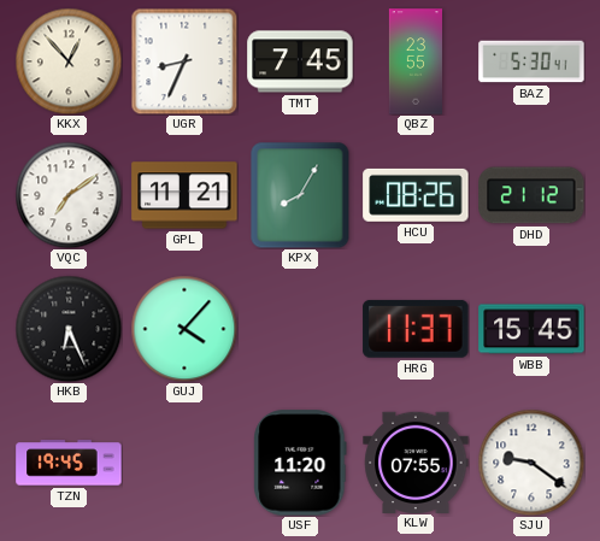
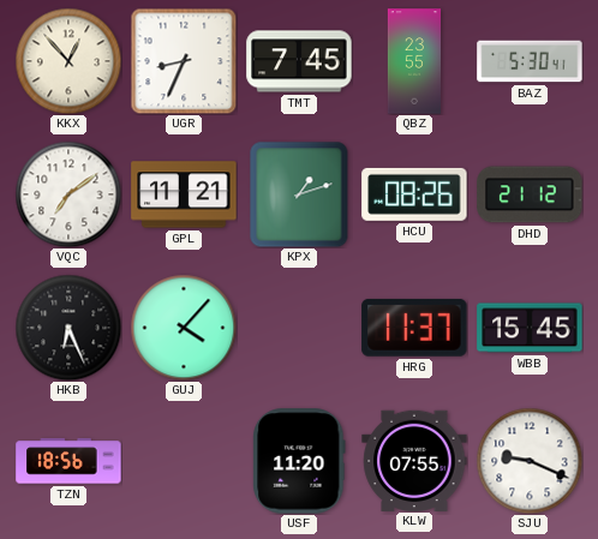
KPX: 8:05 -> 1:12 (299, 194)
TZN: 19:45 -> 18:56 (68, 461)
SJU: 9:21 -> 9:19 (530, 461)
